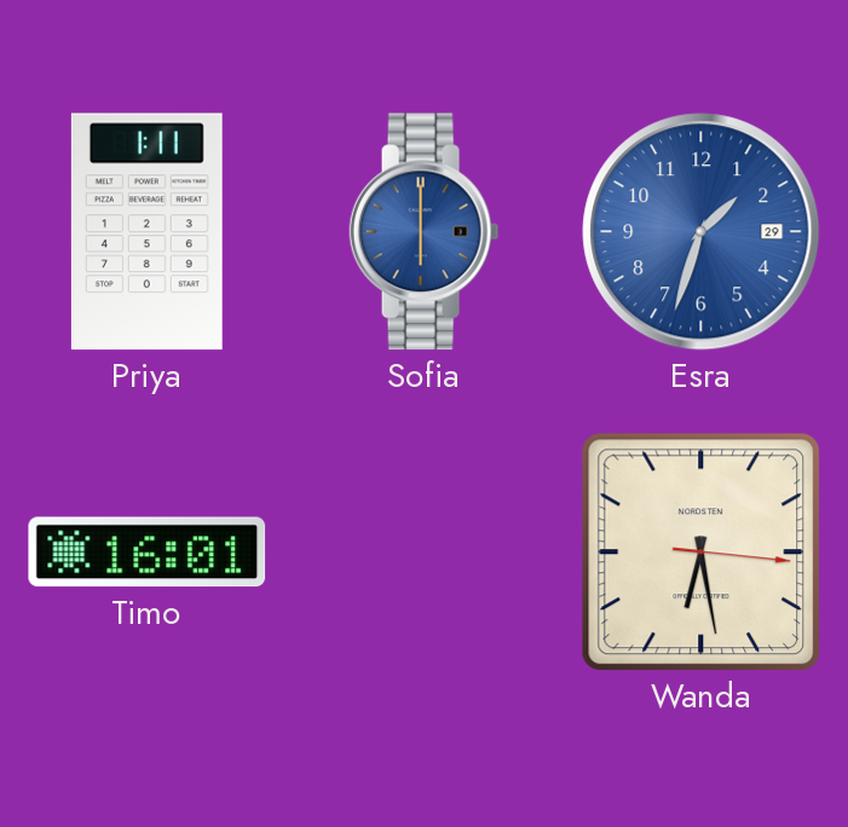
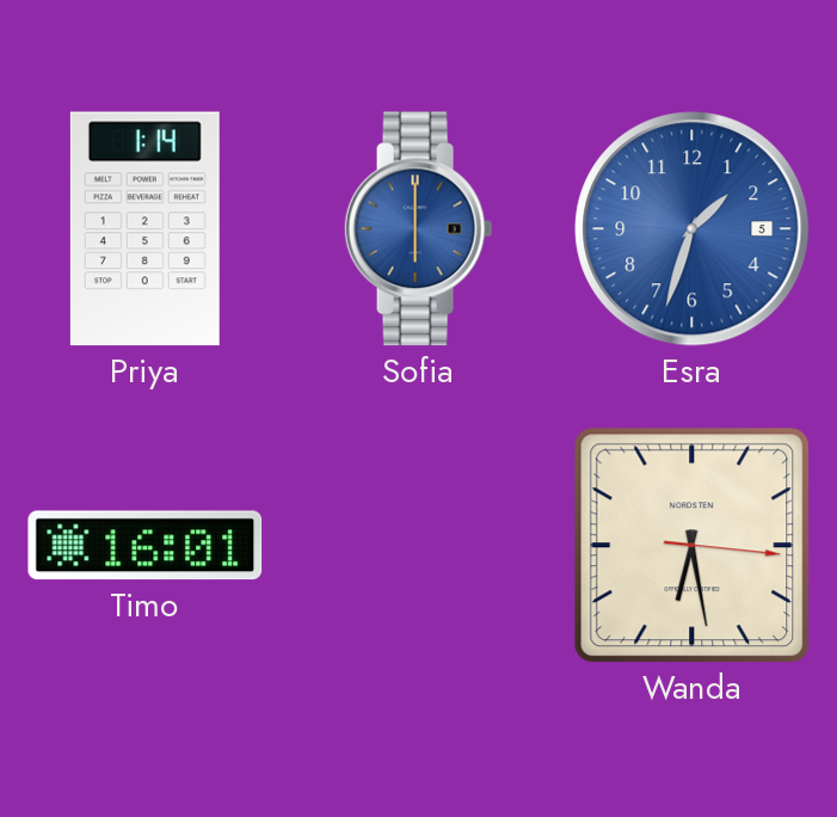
Priya: 1:11 -> 1:14 (144, 229)
Esra date: 29 -> 5 (693, 229)
